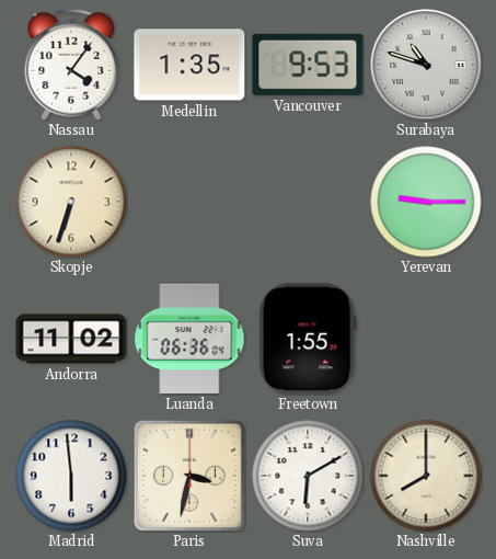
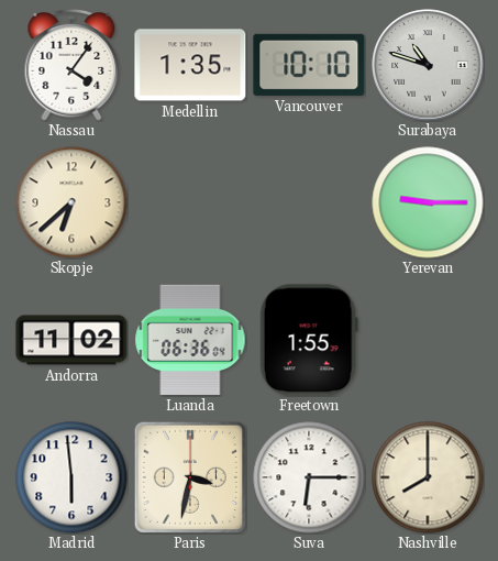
Vancouver: 9:53 -> 10:10 (309, 65)
Skopje: 6:33 -> 6:38 (71, 202)
Suva: 6:10 -> 6:15 (309, 477)
